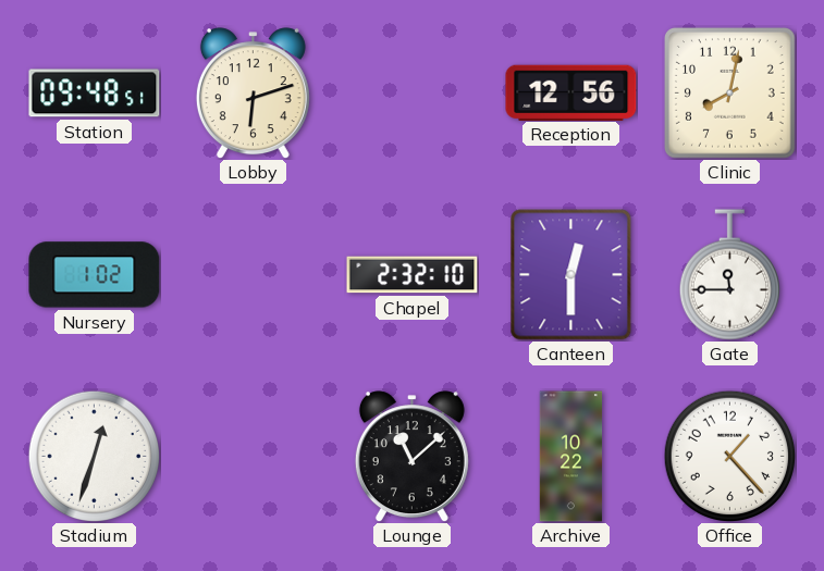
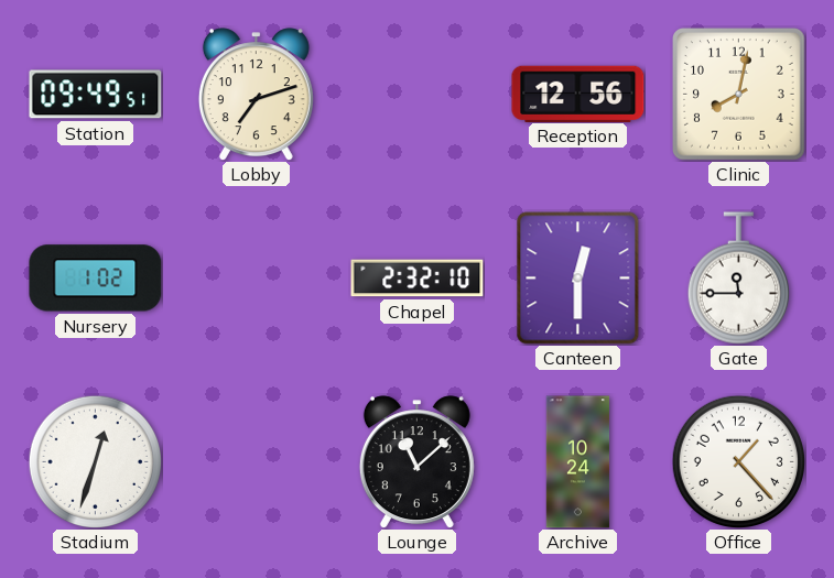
Station: 09:48 -> 09:49 (96, 95)
Lobby: 6:12 -> 7:12 (256, 95)
Archive: 10:22 -> 10:24 (578, 462)
